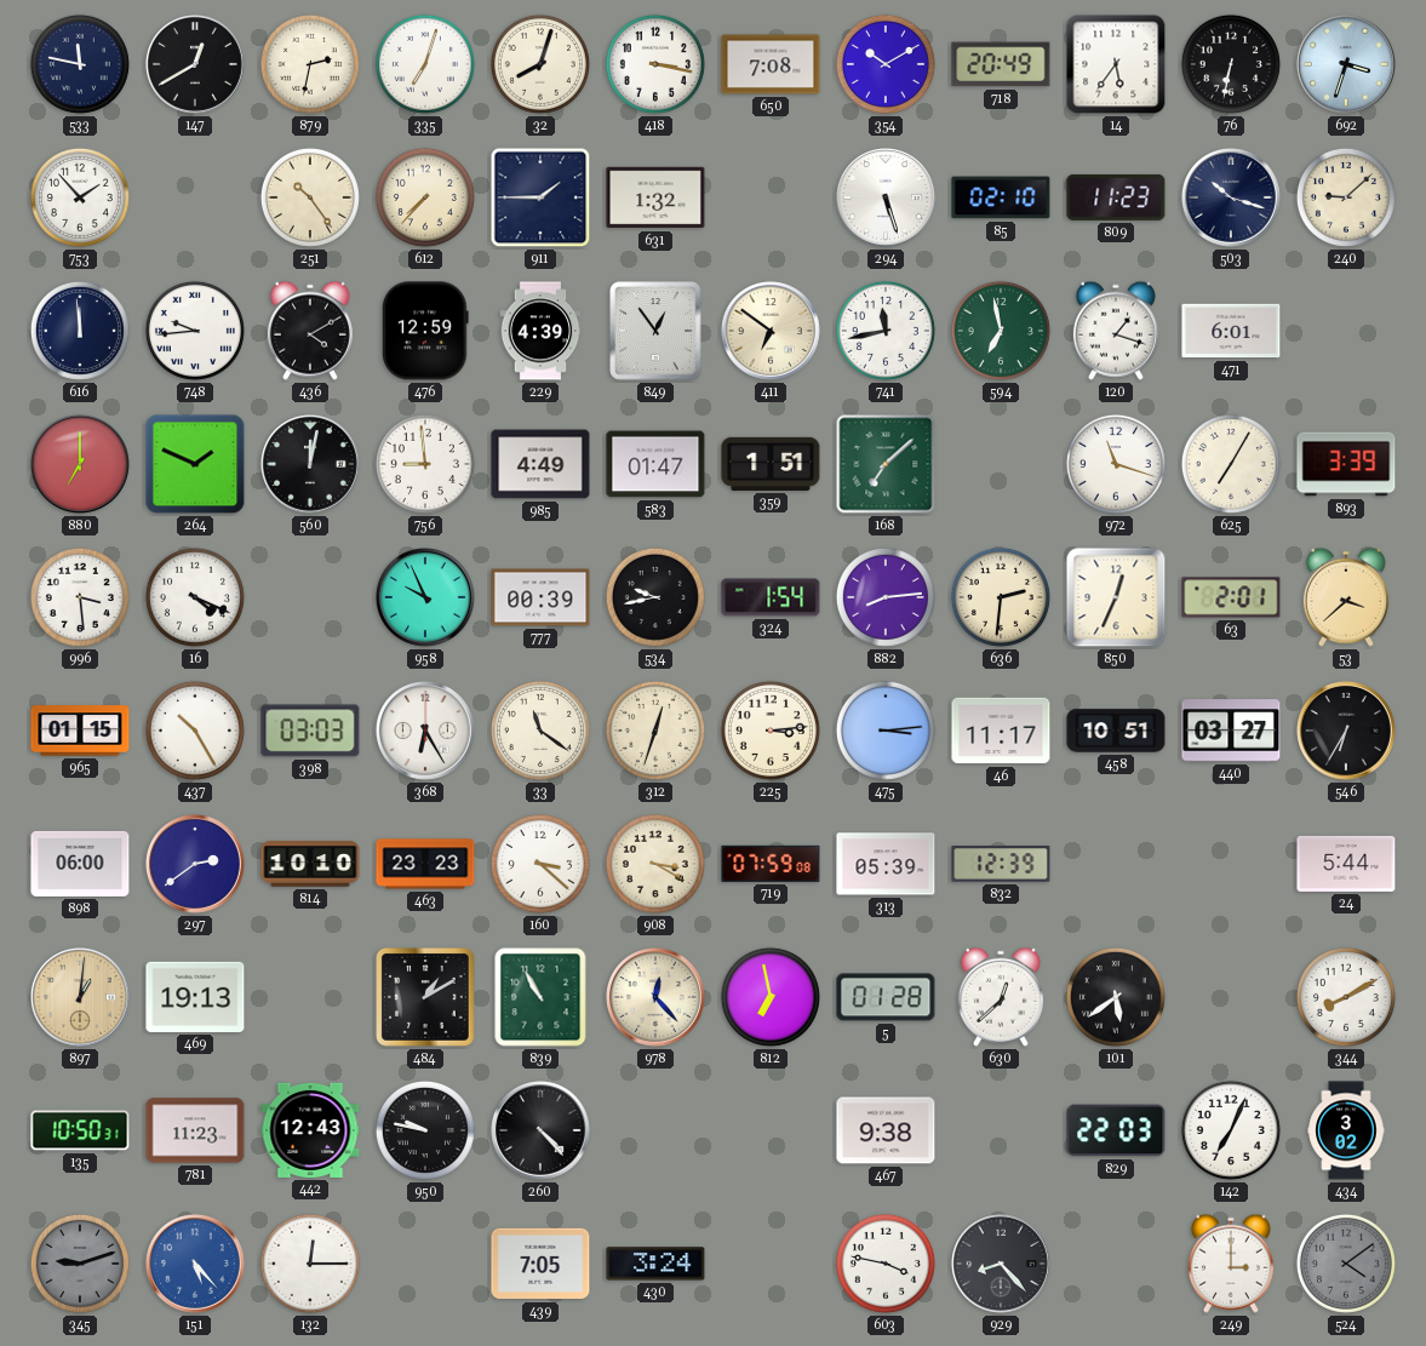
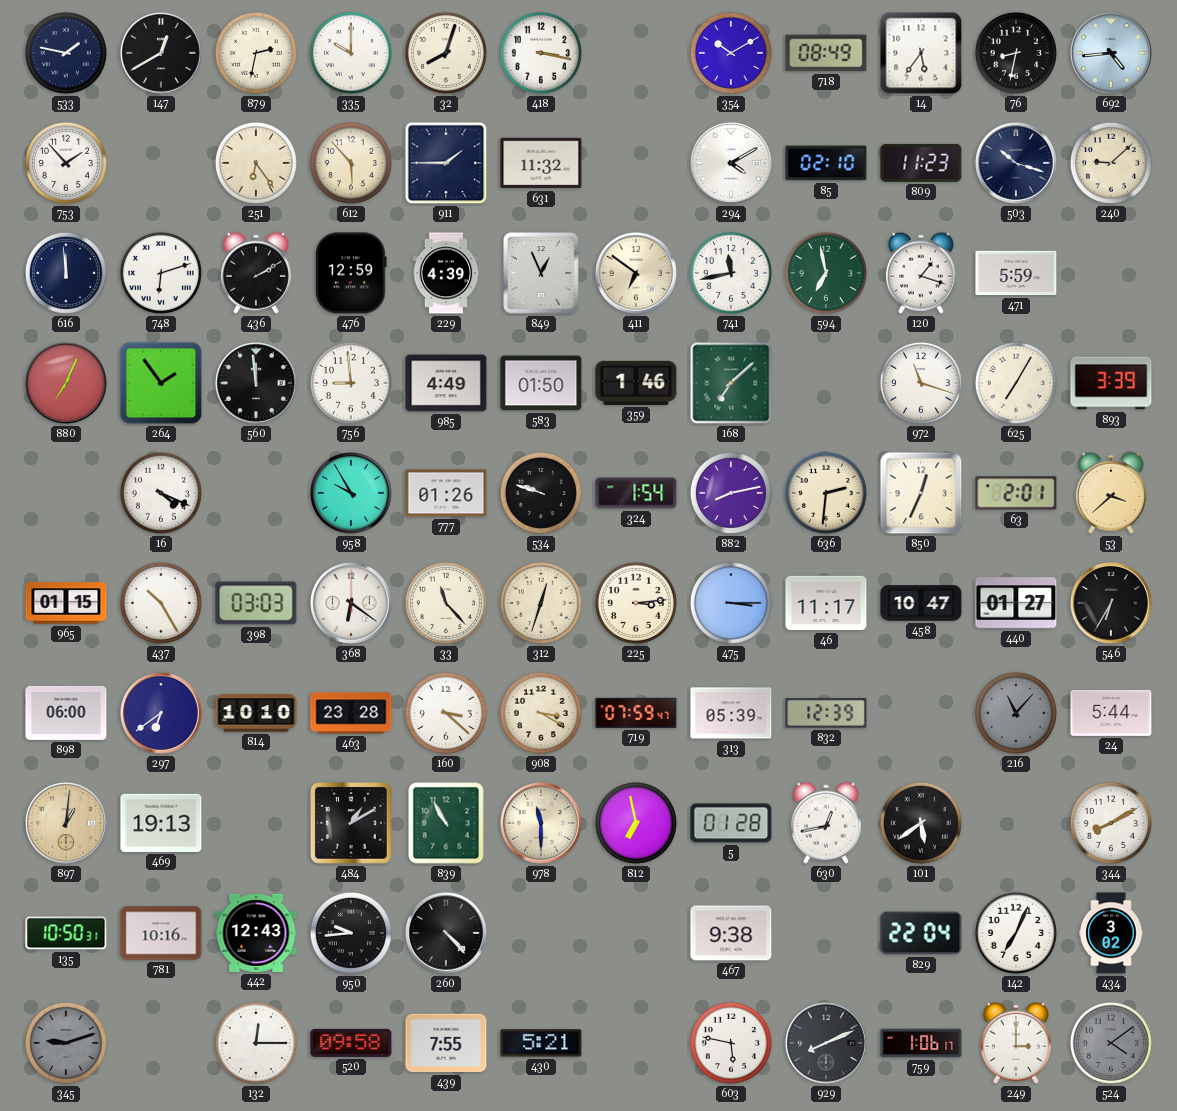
533: 11:47 -> 1:47 (66, 53)
335: 7:03 -> 10:00 (351, 53)
650: 7:08 -> none (771, 64)
718: 20:49 -> 08:49 (826, 53)
76: 6:32 -> 8:32 (1016, 53)
692: 3:33 -> 4:44 (1112, 54)
251: 10:24 -> 6:24 (256, 163)
612: 7:37 -> 5:53 (351, 163)
631: 1:32 -> 11:32 (541, 163)
294: 5:27 -> 4:10 (732, 164)
748: 9:44 -> 6:12 (161, 273)
436: 4:10 -> 2:10 (256, 273)
849: 12:54 -> 12:56 (541, 273)
471: 6:01 -> 5:59 (1016, 273)
880: 7:00 -> 7:04 (67, 384)
264: 1:49 -> 1:54 (161, 383)
560: 12:02 -> 11:59 (257, 384)
583: 01:47 -> 01:50 (541, 383)
359: 1:51 -> 1:46 (636, 383)
996: 3:29 -> none (80, 597)
958: 9:56 -> 9:55 (352, 494)
777: 00:39 -> 01:26 (446, 493)
534: 9:43 -> 9:48 (541, 493)
882: 8:14 -> 8:13 (731, 493)
368: 6:25 -> 6:21 (352, 604)
33: 11:21 -> 11:23 (446, 603)
475: 3:14 -> 3:15 (731, 603)
458: 10:51 -> 10:47 (921, 603)
440: 03:27 -> 01:27 (1016, 603)
297: 2:39 -> 6:39 (162, 714)
463: 23:23 -> 23:28 (351, 713)
719: 07:59:08 -> 07:59:47 (636, 713)
216: none -> 11:07 (1016, 713)
978: 12:23 -> 11:30 (542, 824)
630: 12:38 -> 12:43 (826, 823)
781: 11:23 -> 10:16 (161, 933)
950: 9:47 -> 9:44 (351, 933)
829: 22:03 -> 22:04 (921, 933)
151: 5:23 -> none (196, 1265)
520: none -> 09:58 (351, 1043)
439: 7:05 -> 7:55 (446, 1043)
430: 3:24 -> 5:21 (541, 1043)
603: 3:47 -> 5:47 (731, 1043)
929: 8:23 -> 8:11 (827, 1044)
759: none -> 1:06 (921, 1043)
